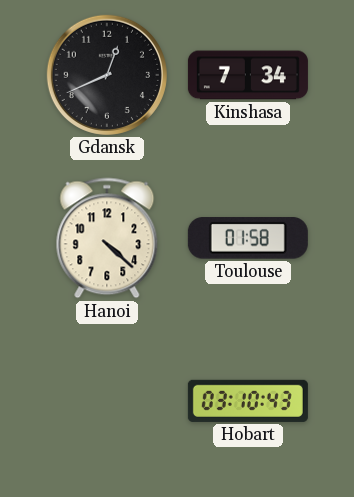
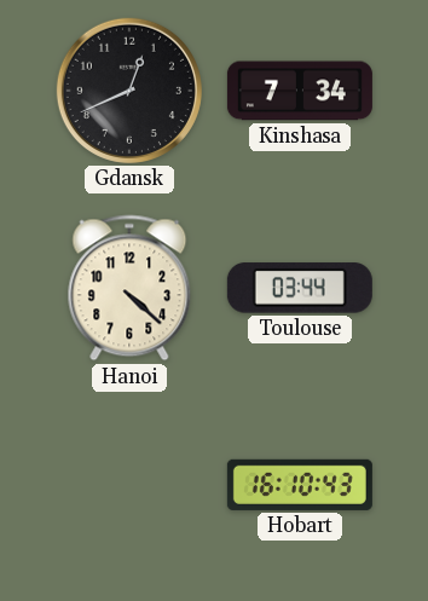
Toulouse: 01:58 -> 03:44 (300, 288)
Hobart: 03:10 -> 16:10 (300, 485)
